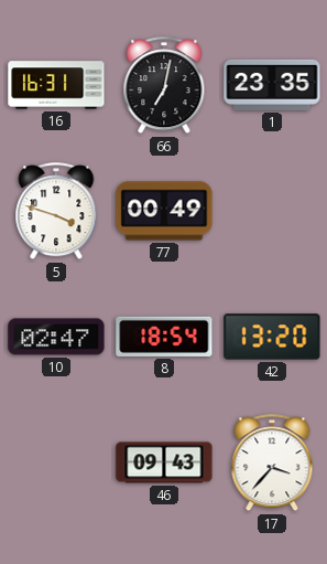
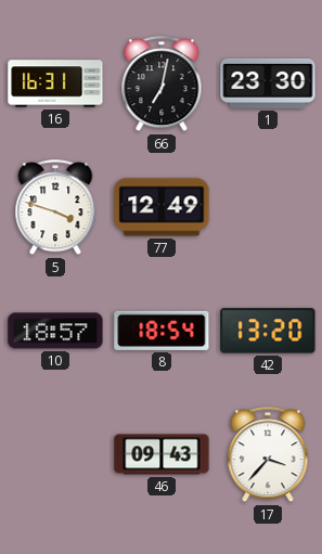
1: 23:35 -> 23:30 (268, 83)
77: 00:49 -> 12:49 (162, 207)
10: 02:47 -> 18:57 (55, 331)
